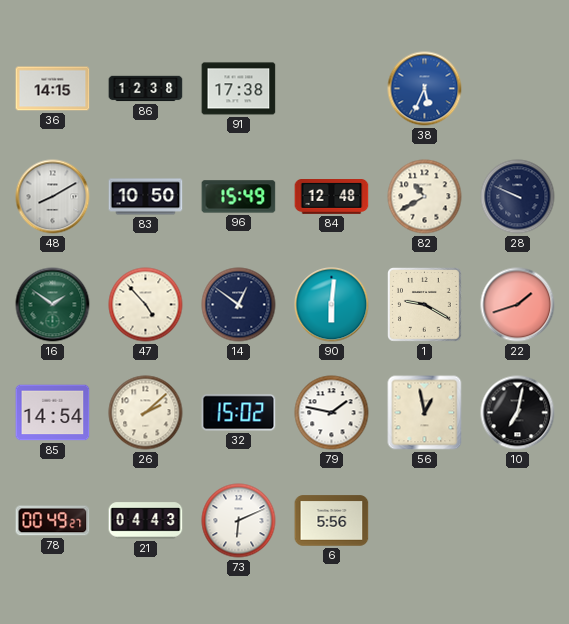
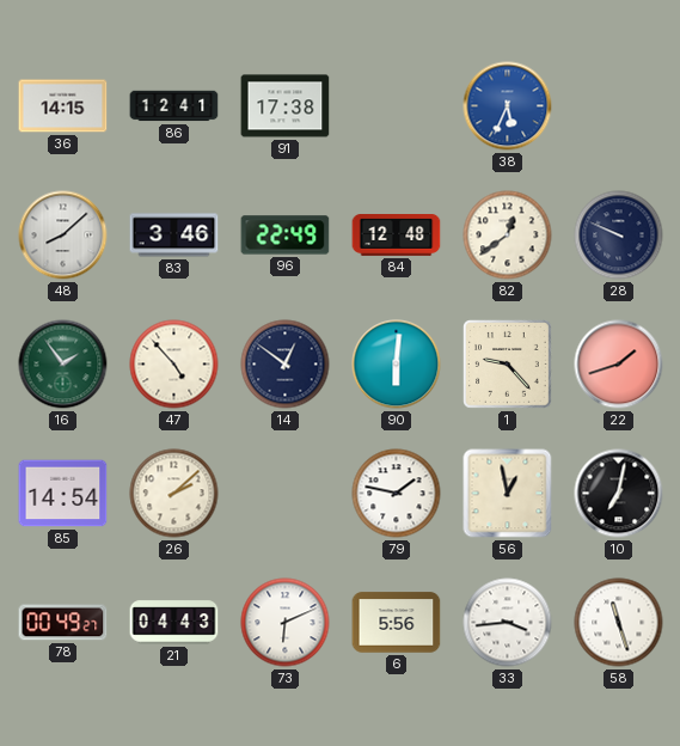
86: 12:38 -> 12:41 (174, 106)
48: 8:10 -> 8:08 (63, 236)
83: 10:50 -> 3:46 (174, 236)
96: 15:49 -> 22:49 (286, 236)
82: 10:40 -> 12:39 (508, 236)
16: 1:51 -> 1:54 (63, 365)
1: 9:20 -> 9:23 (508, 365)
32: 15:02 -> none (239, 413)
33: none -> 3:44 (508, 623)
58: none -> 11:27 (619, 623)
